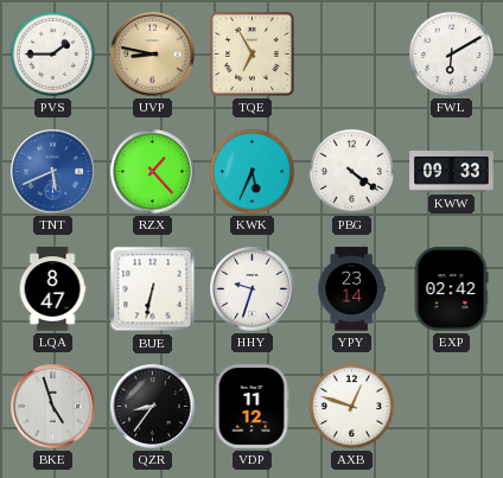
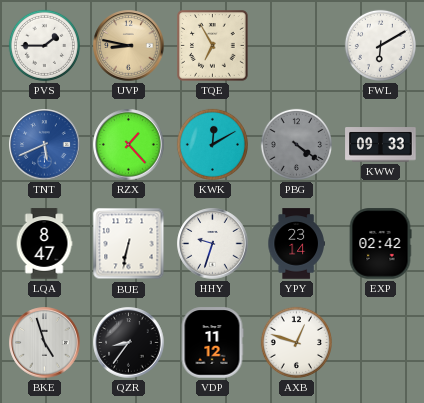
KWK: 5:34 -> 12:10 (212, 144)
PBG dial: white -> grey (296, 144)
